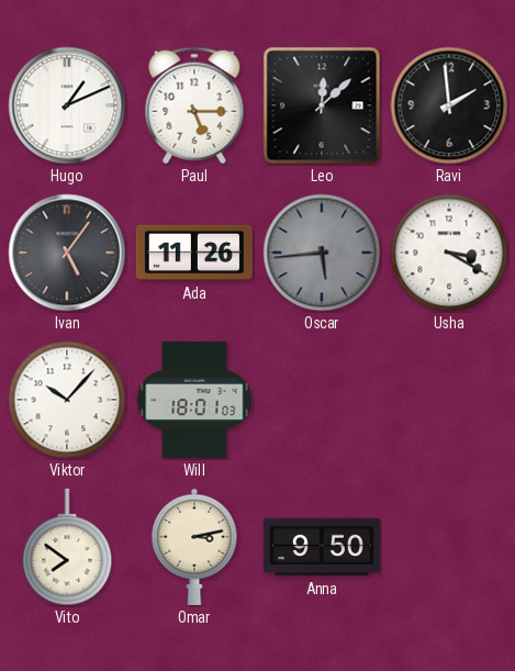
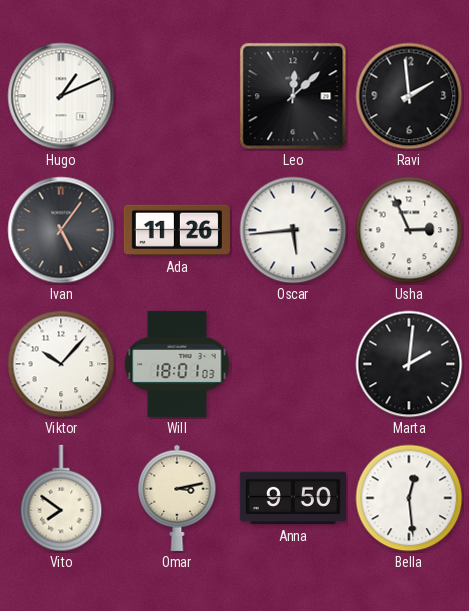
Paul: 5:15 -> none (194, 105)
Oscar dial: grey -> white (293, 230)
Usha: 3:20 -> 2:56 (409, 230)
Marta: none -> 2:01 (409, 364)
Bella: none -> 12:29 (409, 498)
